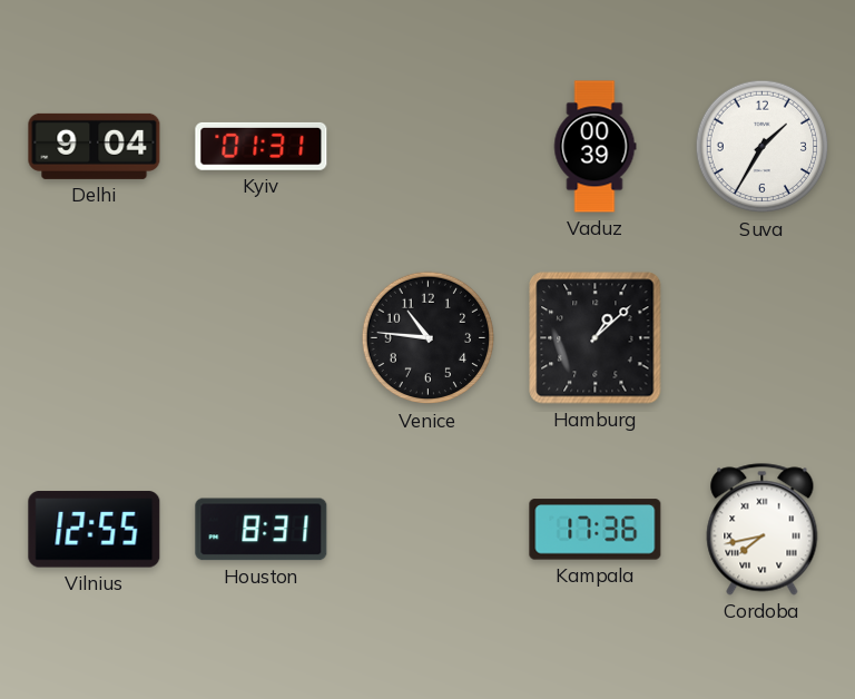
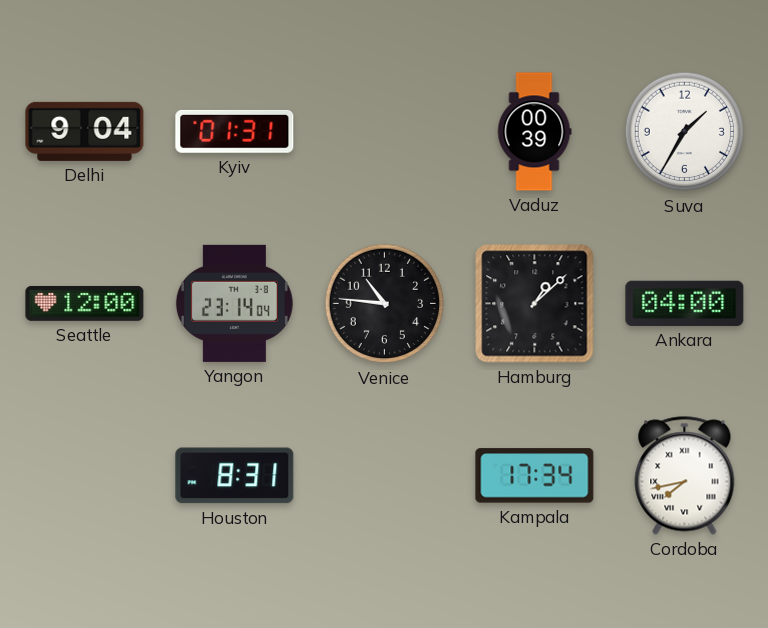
Seattle: none -> 12:00 (85, 303)
Yangon: none -> 23:14 (234, 303)
Ankara: none -> 04:00 (685, 303)
Vilnius: 12:55 -> none (95, 530)
Kampala: 17:36 -> 17:34 (535, 476)
